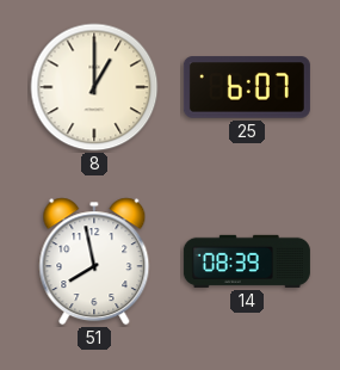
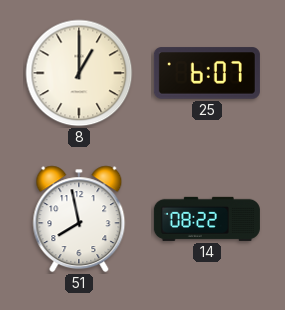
14: 08:39 -> 08:22 (207, 219)
